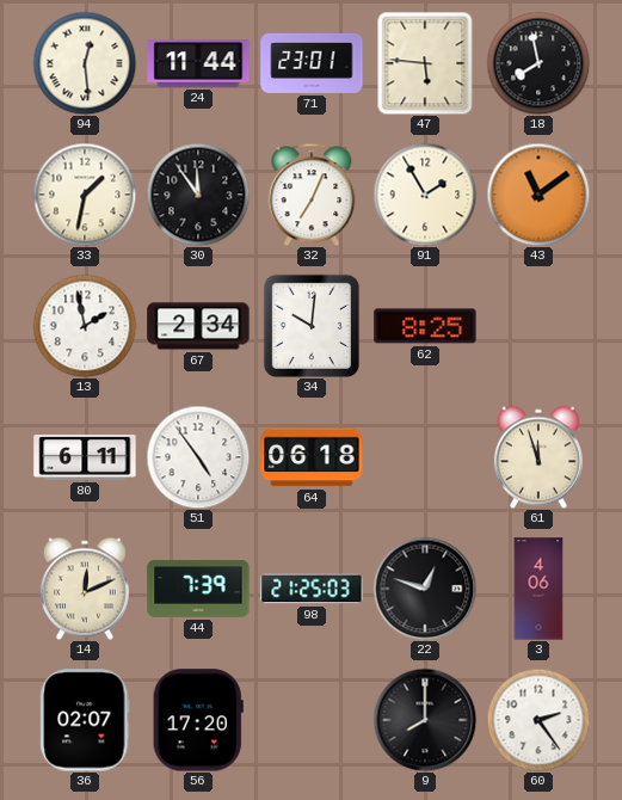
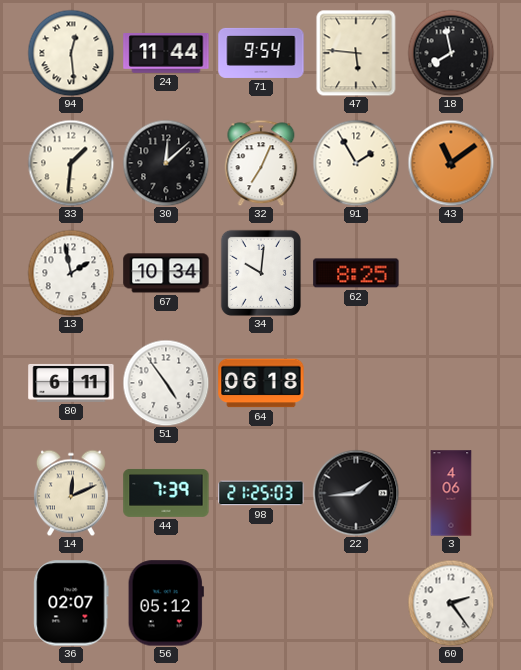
71: 23:01 -> 9:54 (261, 53)
33: 1:32 -> 1:31 (71, 163)
30: 11:54 -> 12:08 (166, 163)
67: 2:34 -> 10:34 (166, 273)
61: 11:57 -> none (538, 457)
22: 12:48 -> 1:44 (356, 493)
56: 17:20 -> 05:12 (166, 603)
9: 8:00 -> none (425, 720)
